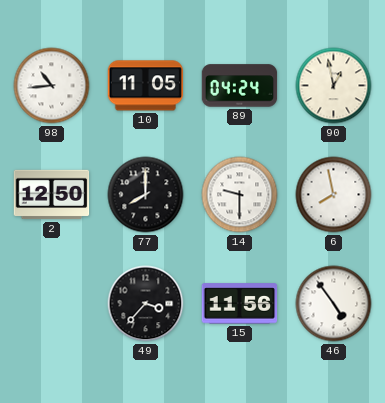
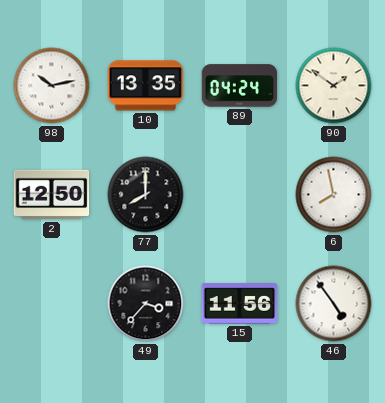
98: 10:44 -> 10:13 (52, 86)
10: 11:05 -> 13:35 (146, 86)
90: 12:58 -> 1:51 (334, 86)
14: 9:30 -> none (240, 195)
